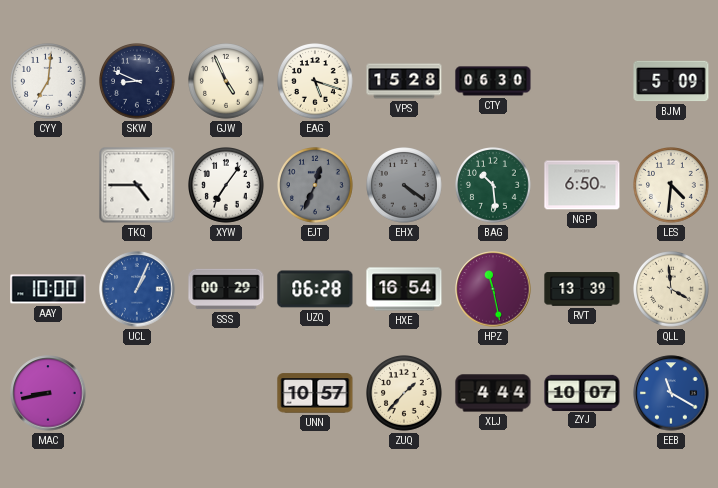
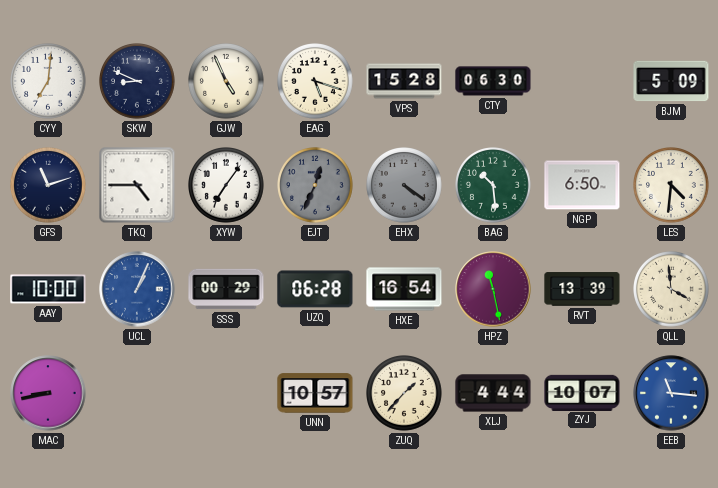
GFS: none -> 11:12 (49, 186)
EEB: 11:20 -> 11:16 (671, 393)
